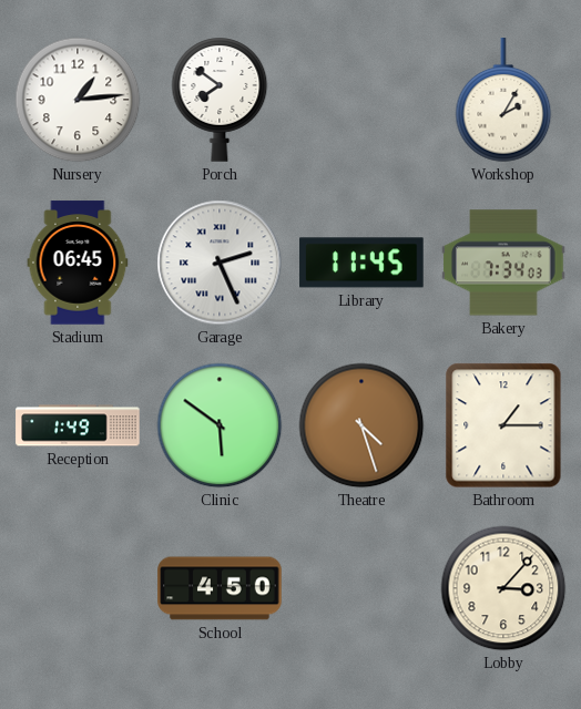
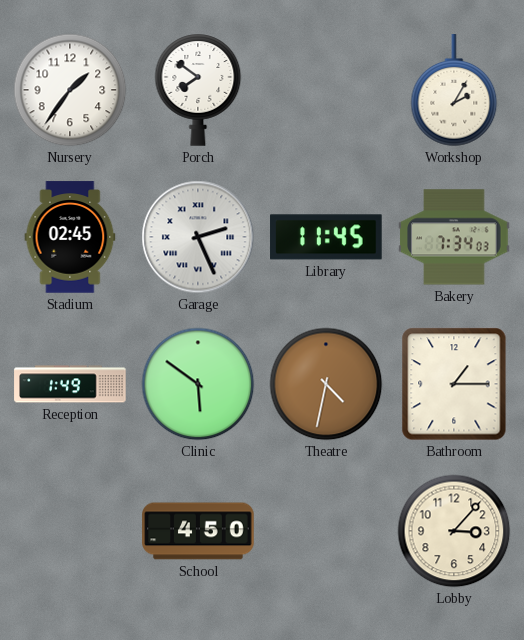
Nursery: 1:14 -> 1:36 (70, 90)
Stadium: 06:45 -> 02:45 (70, 237)
Theatre: 4:27 -> 4:32 (326, 384)
